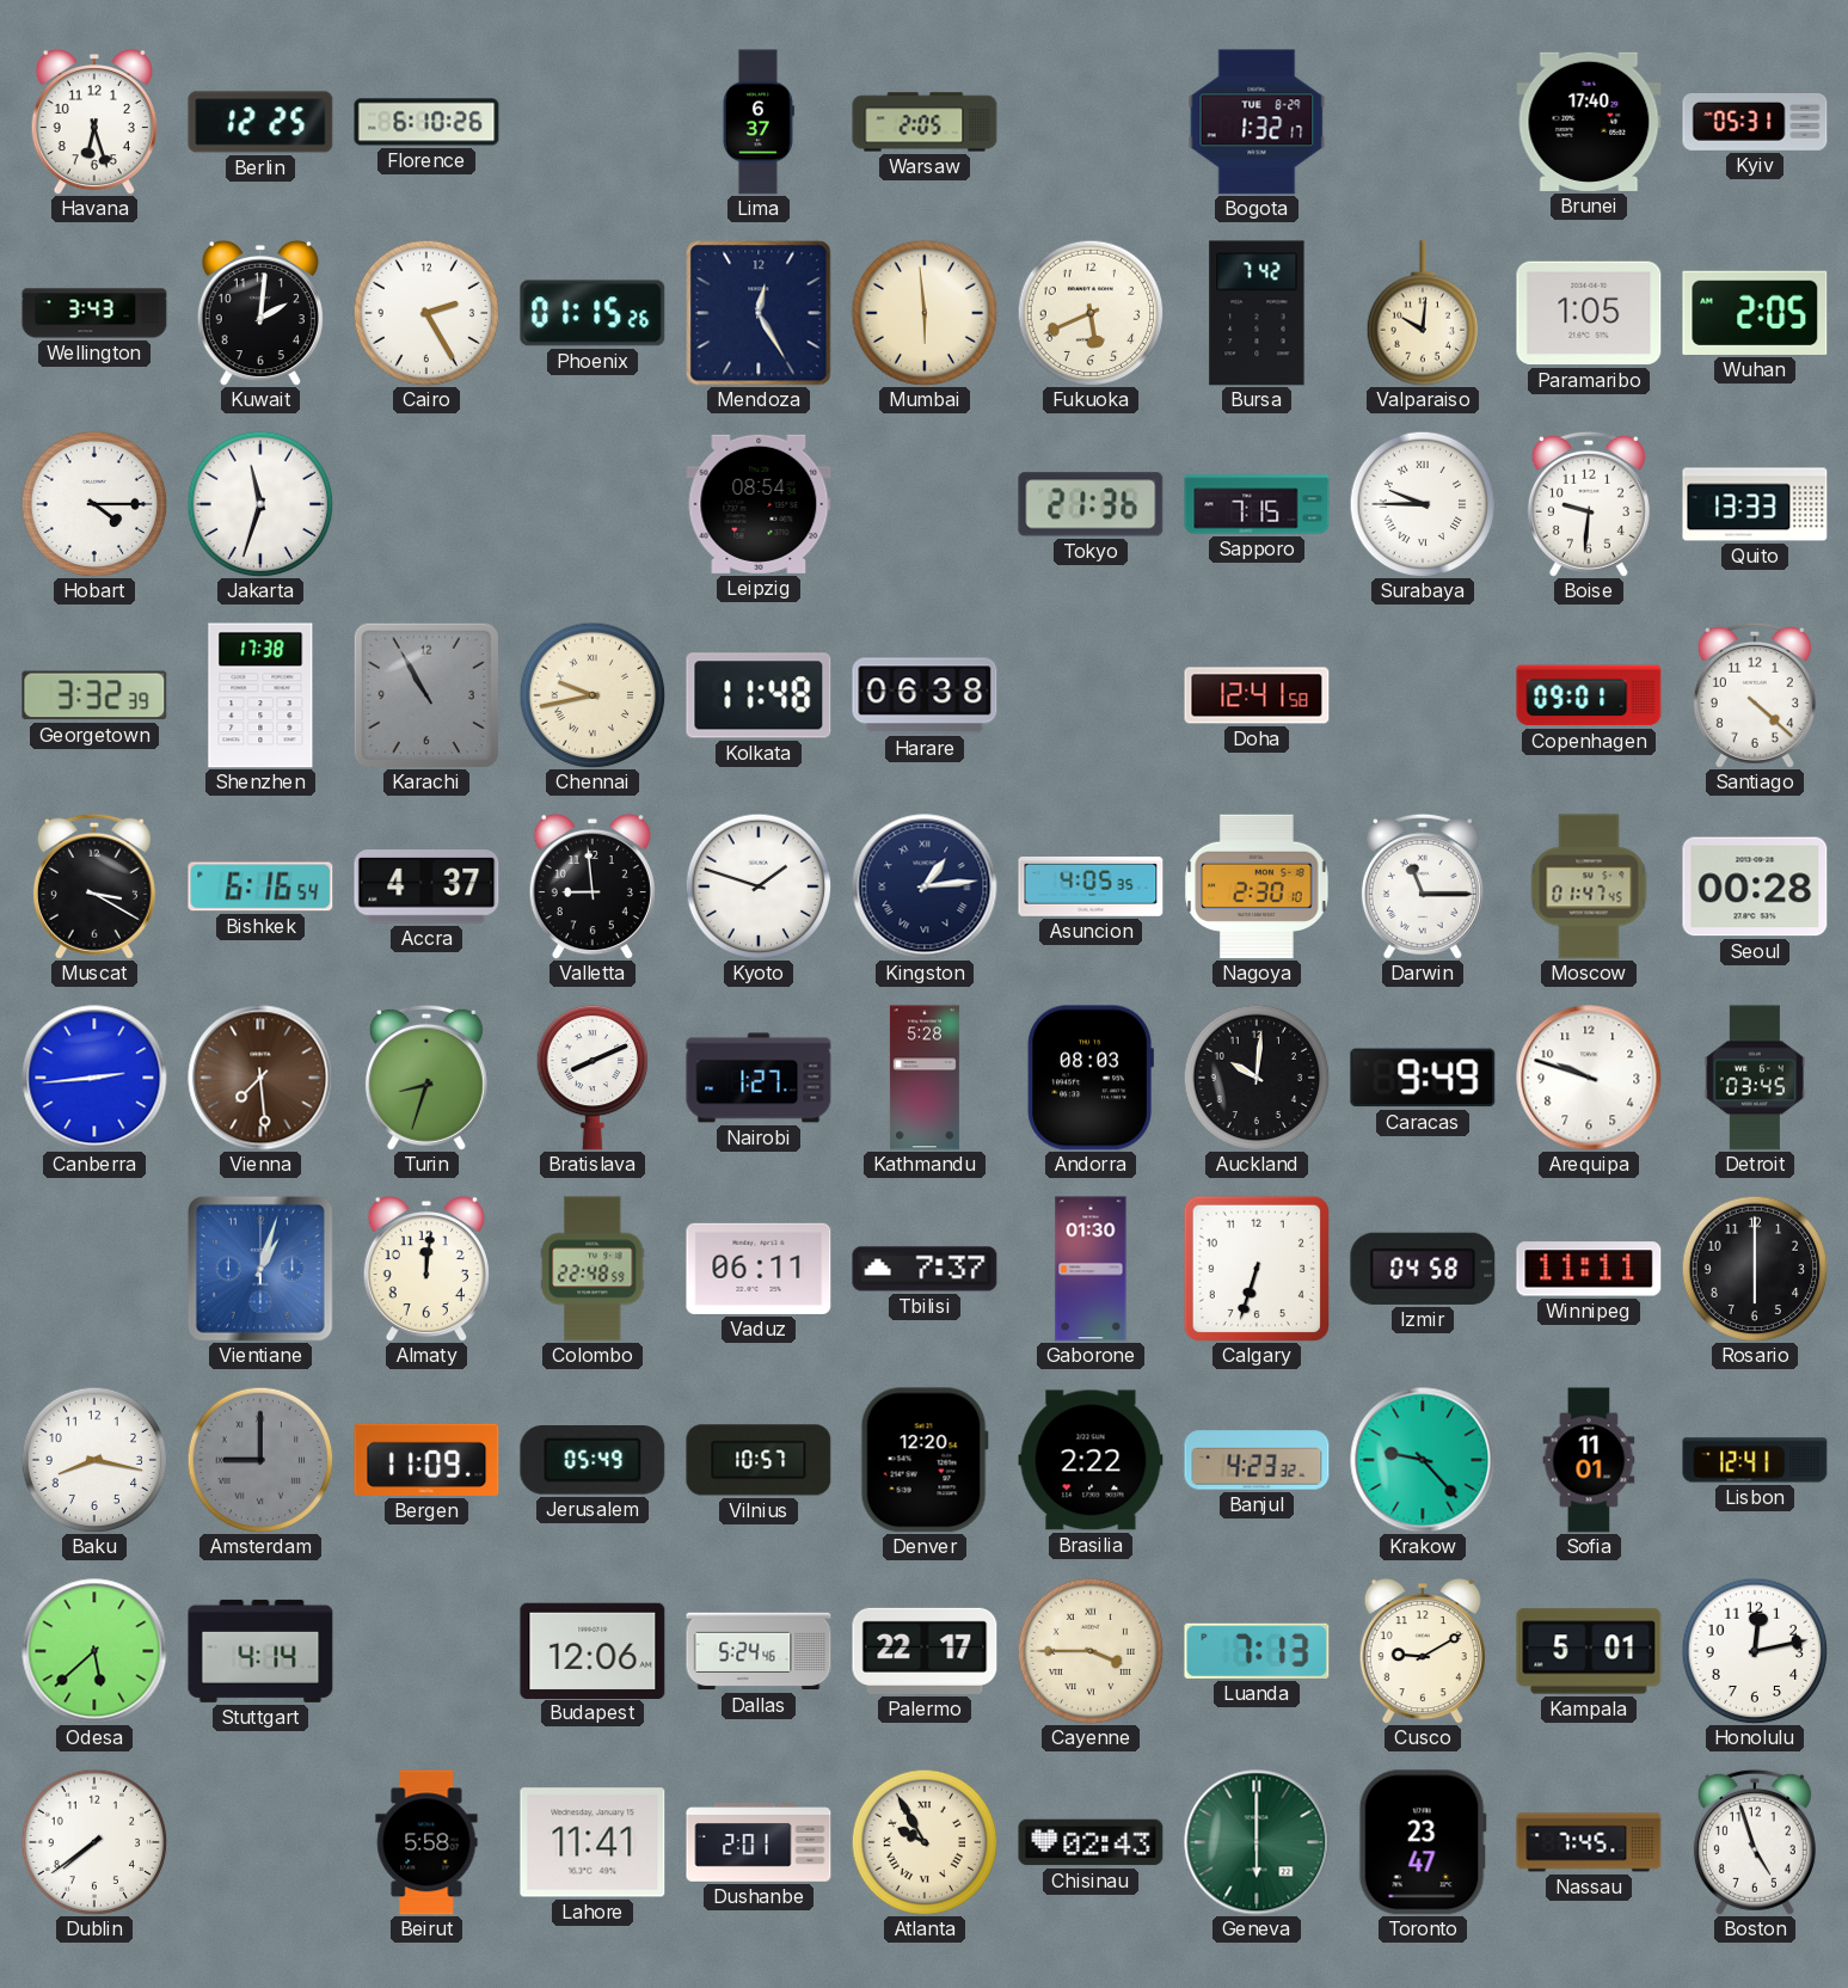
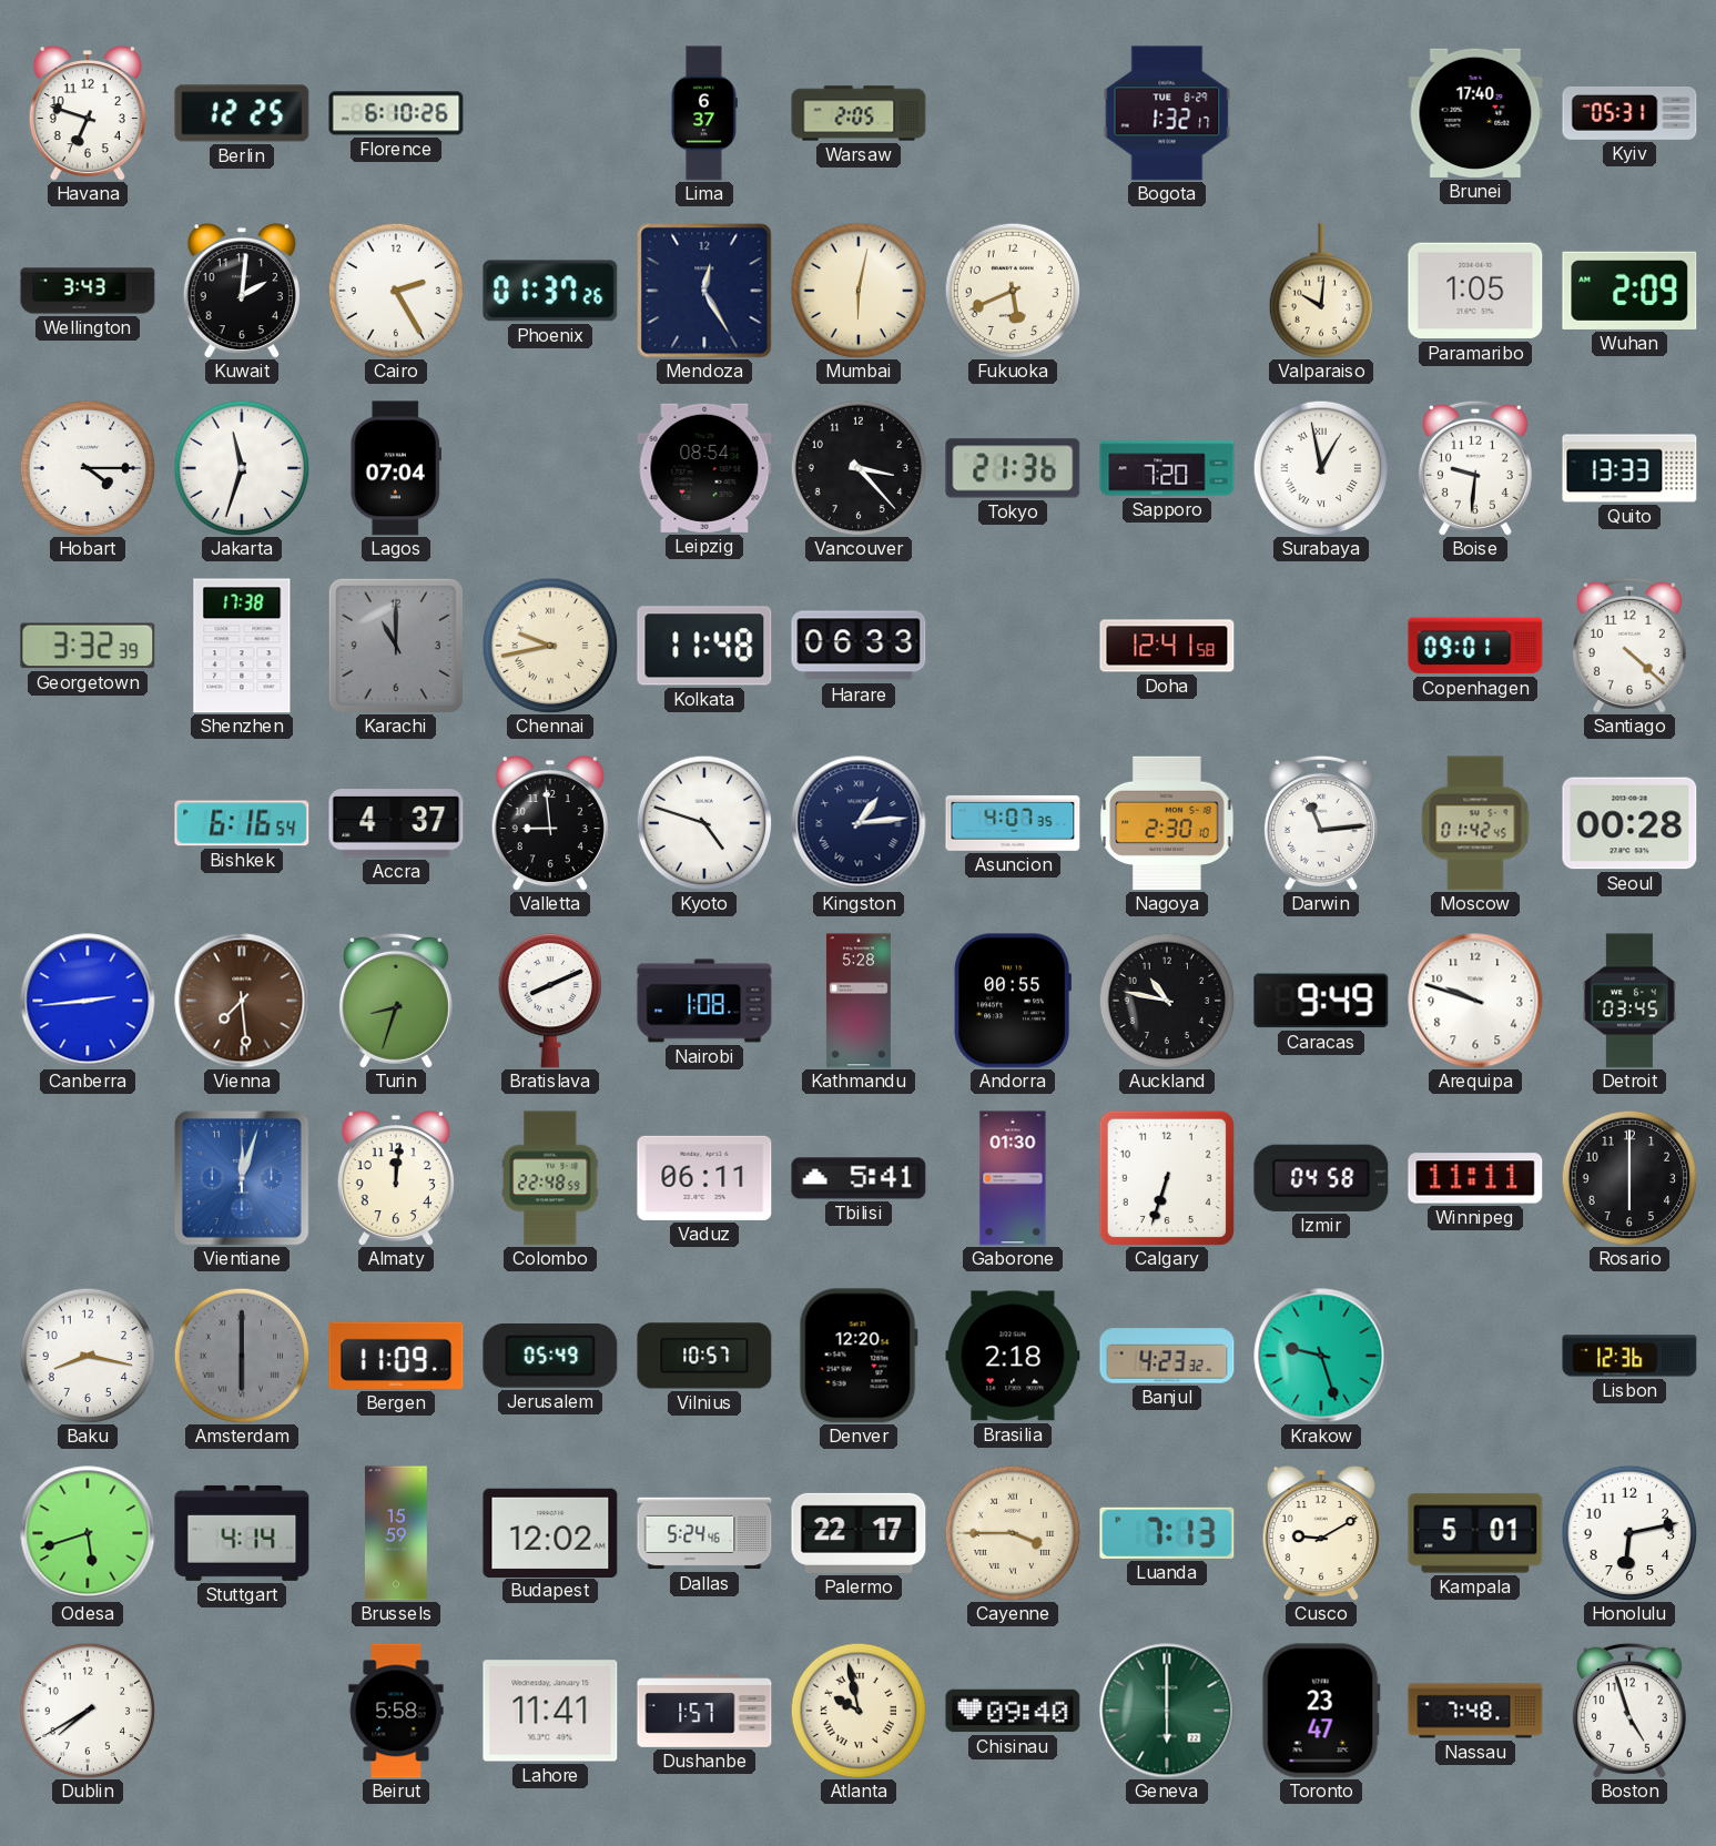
Havana: 6:27 -> 6:48 (88, 113)
Phoenix: 01:15 -> 01:37 (550, 291)
Mumbai: 5:59 -> 6:02 (859, 291)
Bursa: 7:42 -> none (1257, 313)
Wuhan: 2:05 -> 2:09 (1629, 291)
Lagos: none -> 07:04 (395, 468)
Vancouver: none -> 3:23 (859, 468)
Sapporo: 7:15 -> 7:20 (1167, 468)
Surabaya: 9:45 -> 12:58 (1321, 468)
Karachi: 10:55 -> 11:00 (396, 646)
Harare: 06:38 -> 06:33 (859, 646)
Muscat: 3:20 -> none (94, 886)
Kyoto: 1:48 -> 4:48 (704, 823)
Asuncion: 4:05 -> 4:07 (1013, 823)
Darwin: 11:15 -> 11:14 (1321, 823)
Moscow: 01:47 -> 01:42 (1475, 823)
Nairobi: 1:27 -> 1:08 (704, 1001)
Andorra: 08:03 -> 00:55 (1013, 1001)
Auckland: 10:01 -> 10:47 (1167, 1001)
Vientiane: 1:03 -> 12:03 (242, 1178)
Tbilisi: 7:37 -> 5:41 (859, 1178)
Amsterdam: 9:00 -> 6:00 (242, 1356)
Brasilia: 2:22 -> 2:18 (1013, 1356)
Krakow: 9:23 -> 9:27 (1321, 1356)
Sofia: 11:01 -> none (1589, 1460)
Lisbon: 12:41 -> 12:36 (1629, 1356)
Odesa: 5:38 -> 5:42 (88, 1533)
Brussels: none -> 15:59 (396, 1533)
Budapest: 12:06 -> 12:02 (550, 1532)
Honolulu: 12:13 -> 6:13 (1629, 1533)
Dublin: 7:39 -> 7:40 (88, 1711)
Dushanbe: 2:01 -> 1:57 (704, 1712)
Atlanta: 9:55 -> 9:58 (859, 1711)
Chisinau: 02:43 -> 09:40 (1013, 1711)
Nassau: 7:45 -> 7:48 (1475, 1711)
